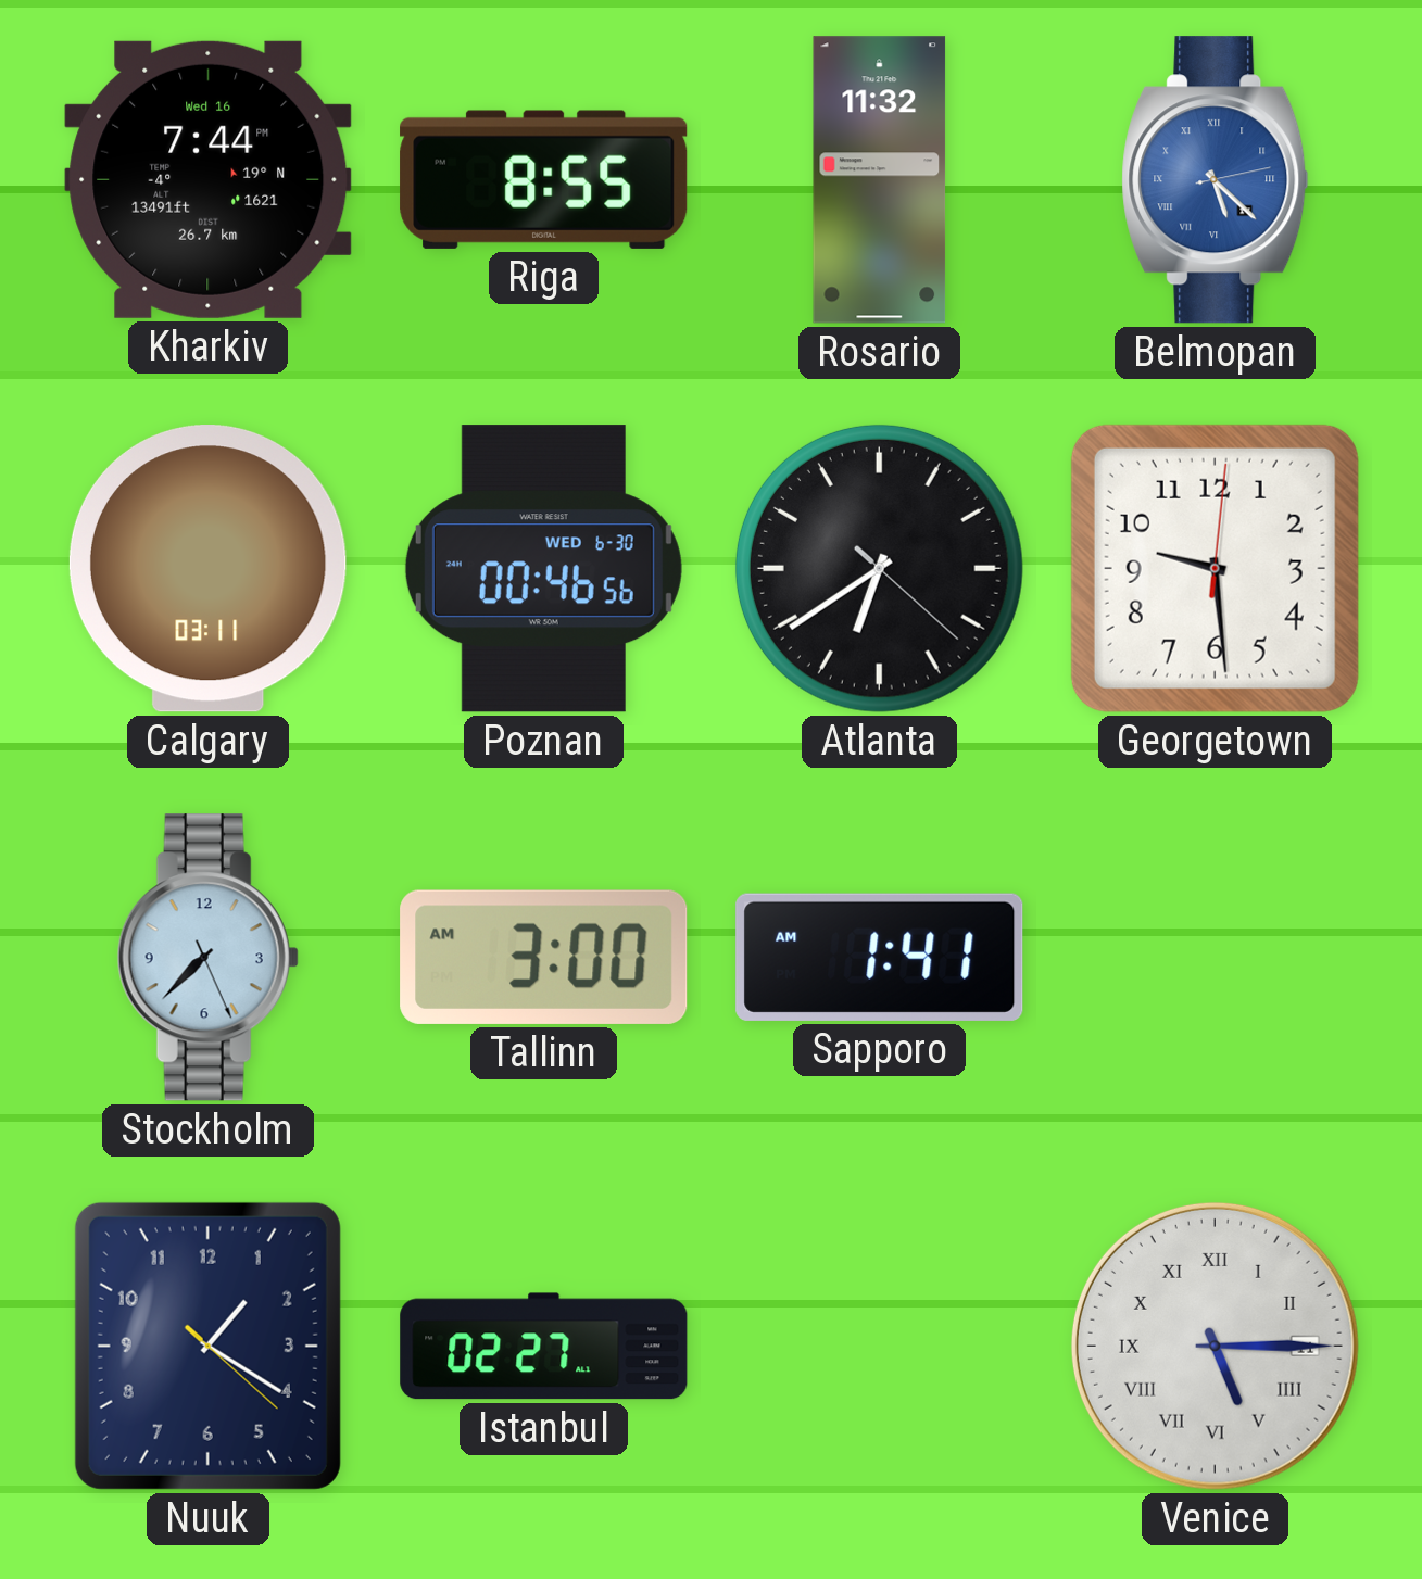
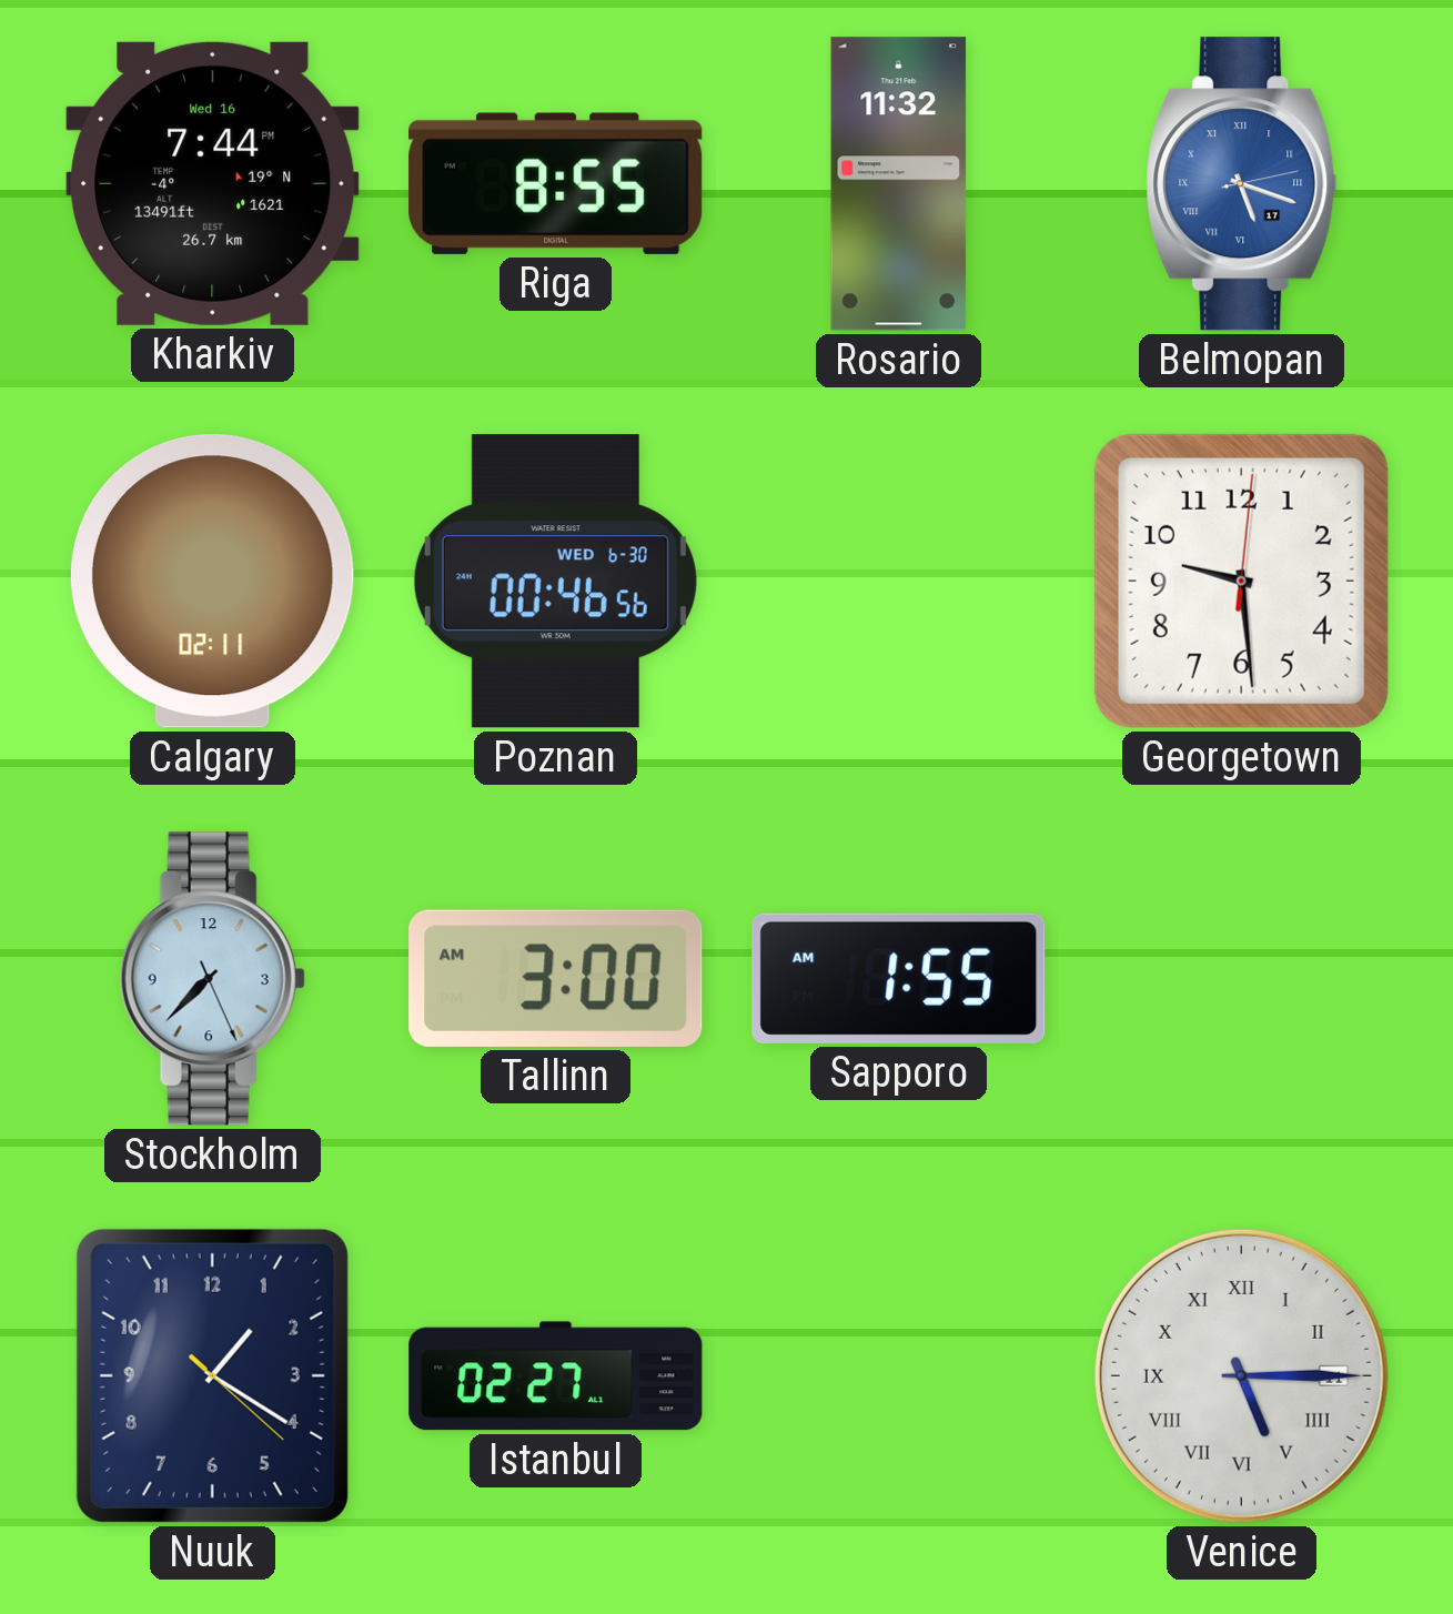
Belmopan: 5:22 -> 5:18 (1242, 184)
Calgary: 03:11 -> 02:11 (212, 582)
Atlanta: 6:39 -> none (879, 568)
Sapporo: 1:41 -> 1:55 (899, 978)
